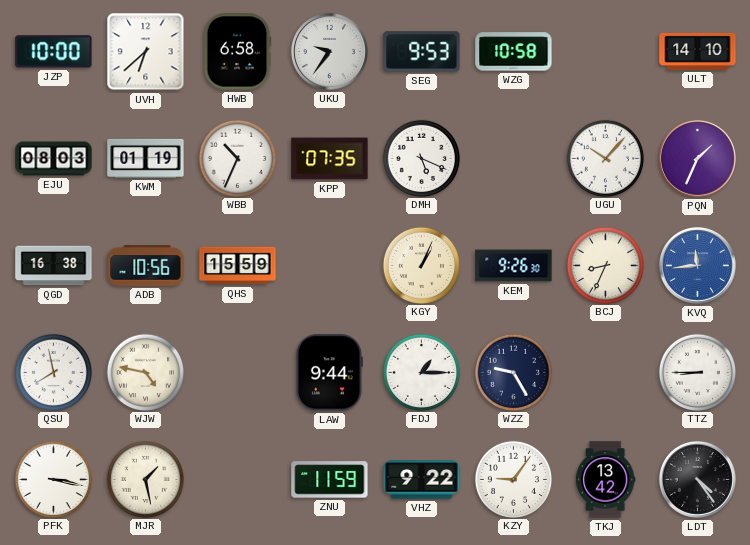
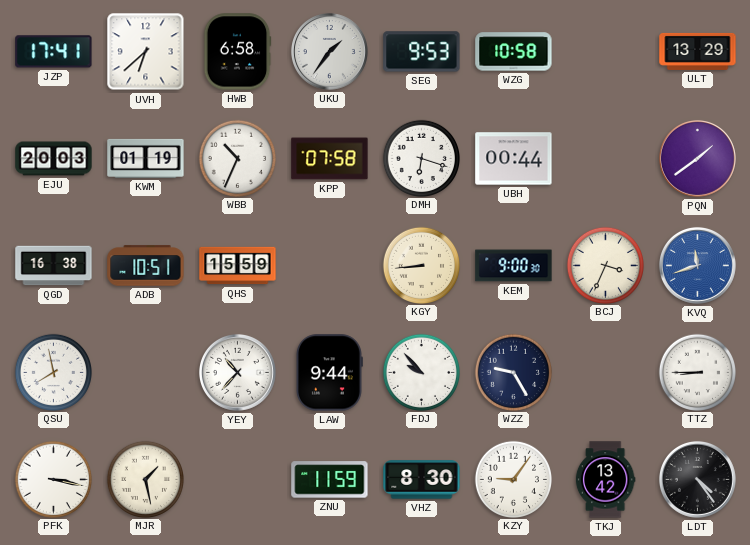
JZP: 10:00 -> 17:41 (54, 52)
UKU: 9:36 -> 1:36 (329, 51)
ULT: 14:10 -> 13:29 (698, 51)
EJU: 08:03 -> 20:03 (54, 159)
KPP: 07:35 -> 07:58 (330, 159)
DMH: 5:19 -> 6:18 (421, 158)
UBH: none -> 00:44 (514, 159)
UGU: 10:07 -> none (605, 158)
PQN: 1:34 -> 1:39 (697, 158)
ADB: 10:56 -> 10:51 (146, 266)
KGY: 1:04 -> 8:44 (421, 265)
KEM: 9:26 -> 9:00 (514, 266)
BCJ: 8:34 -> 3:34 (605, 265)
KVQ: 11:44 -> 11:42 (697, 265)
WJW: 4:47 -> none (145, 372)
YEY: none -> 10:37 (237, 372)
FDJ: 1:15 -> 9:53 (421, 372)
VHZ: 9:22 -> 8:30 (422, 480)
